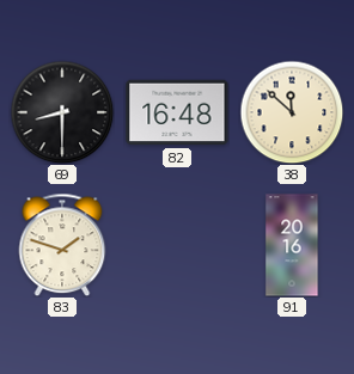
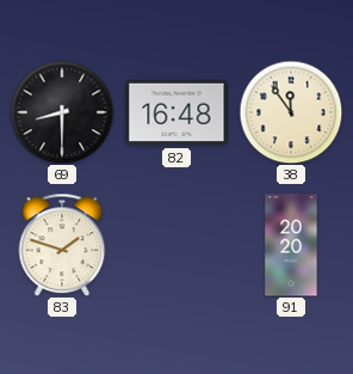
38: 11:52 -> 11:54 (291, 112)
91: 20:16 -> 20:20 (291, 245)
